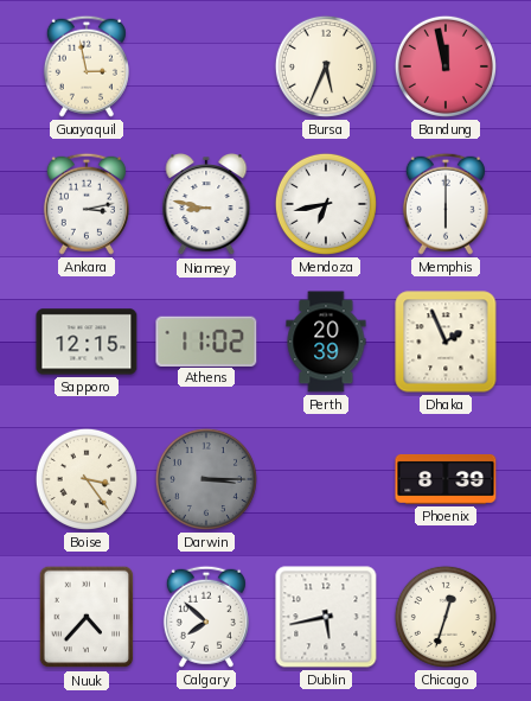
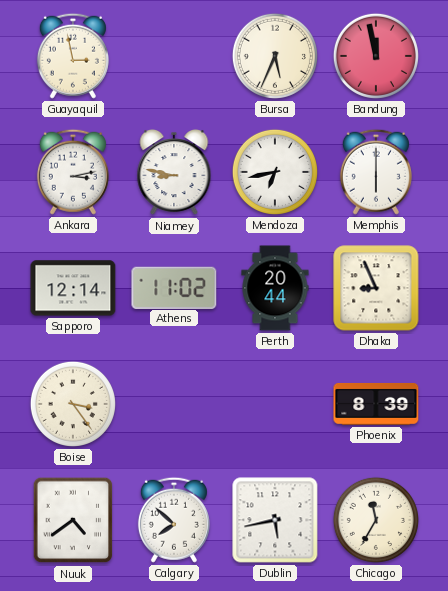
Sapporo: 12:15 -> 12:14 (73, 288)
Perth: 20:39 -> 20:44 (275, 288)
Dhaka: 1:56 -> 8:56 (376, 288)
Darwin: 3:15 -> none (206, 479)
Nuuk: 4:37 -> 4:39 (73, 520)
Chicago: 12:33 -> 11:35 (376, 520)
